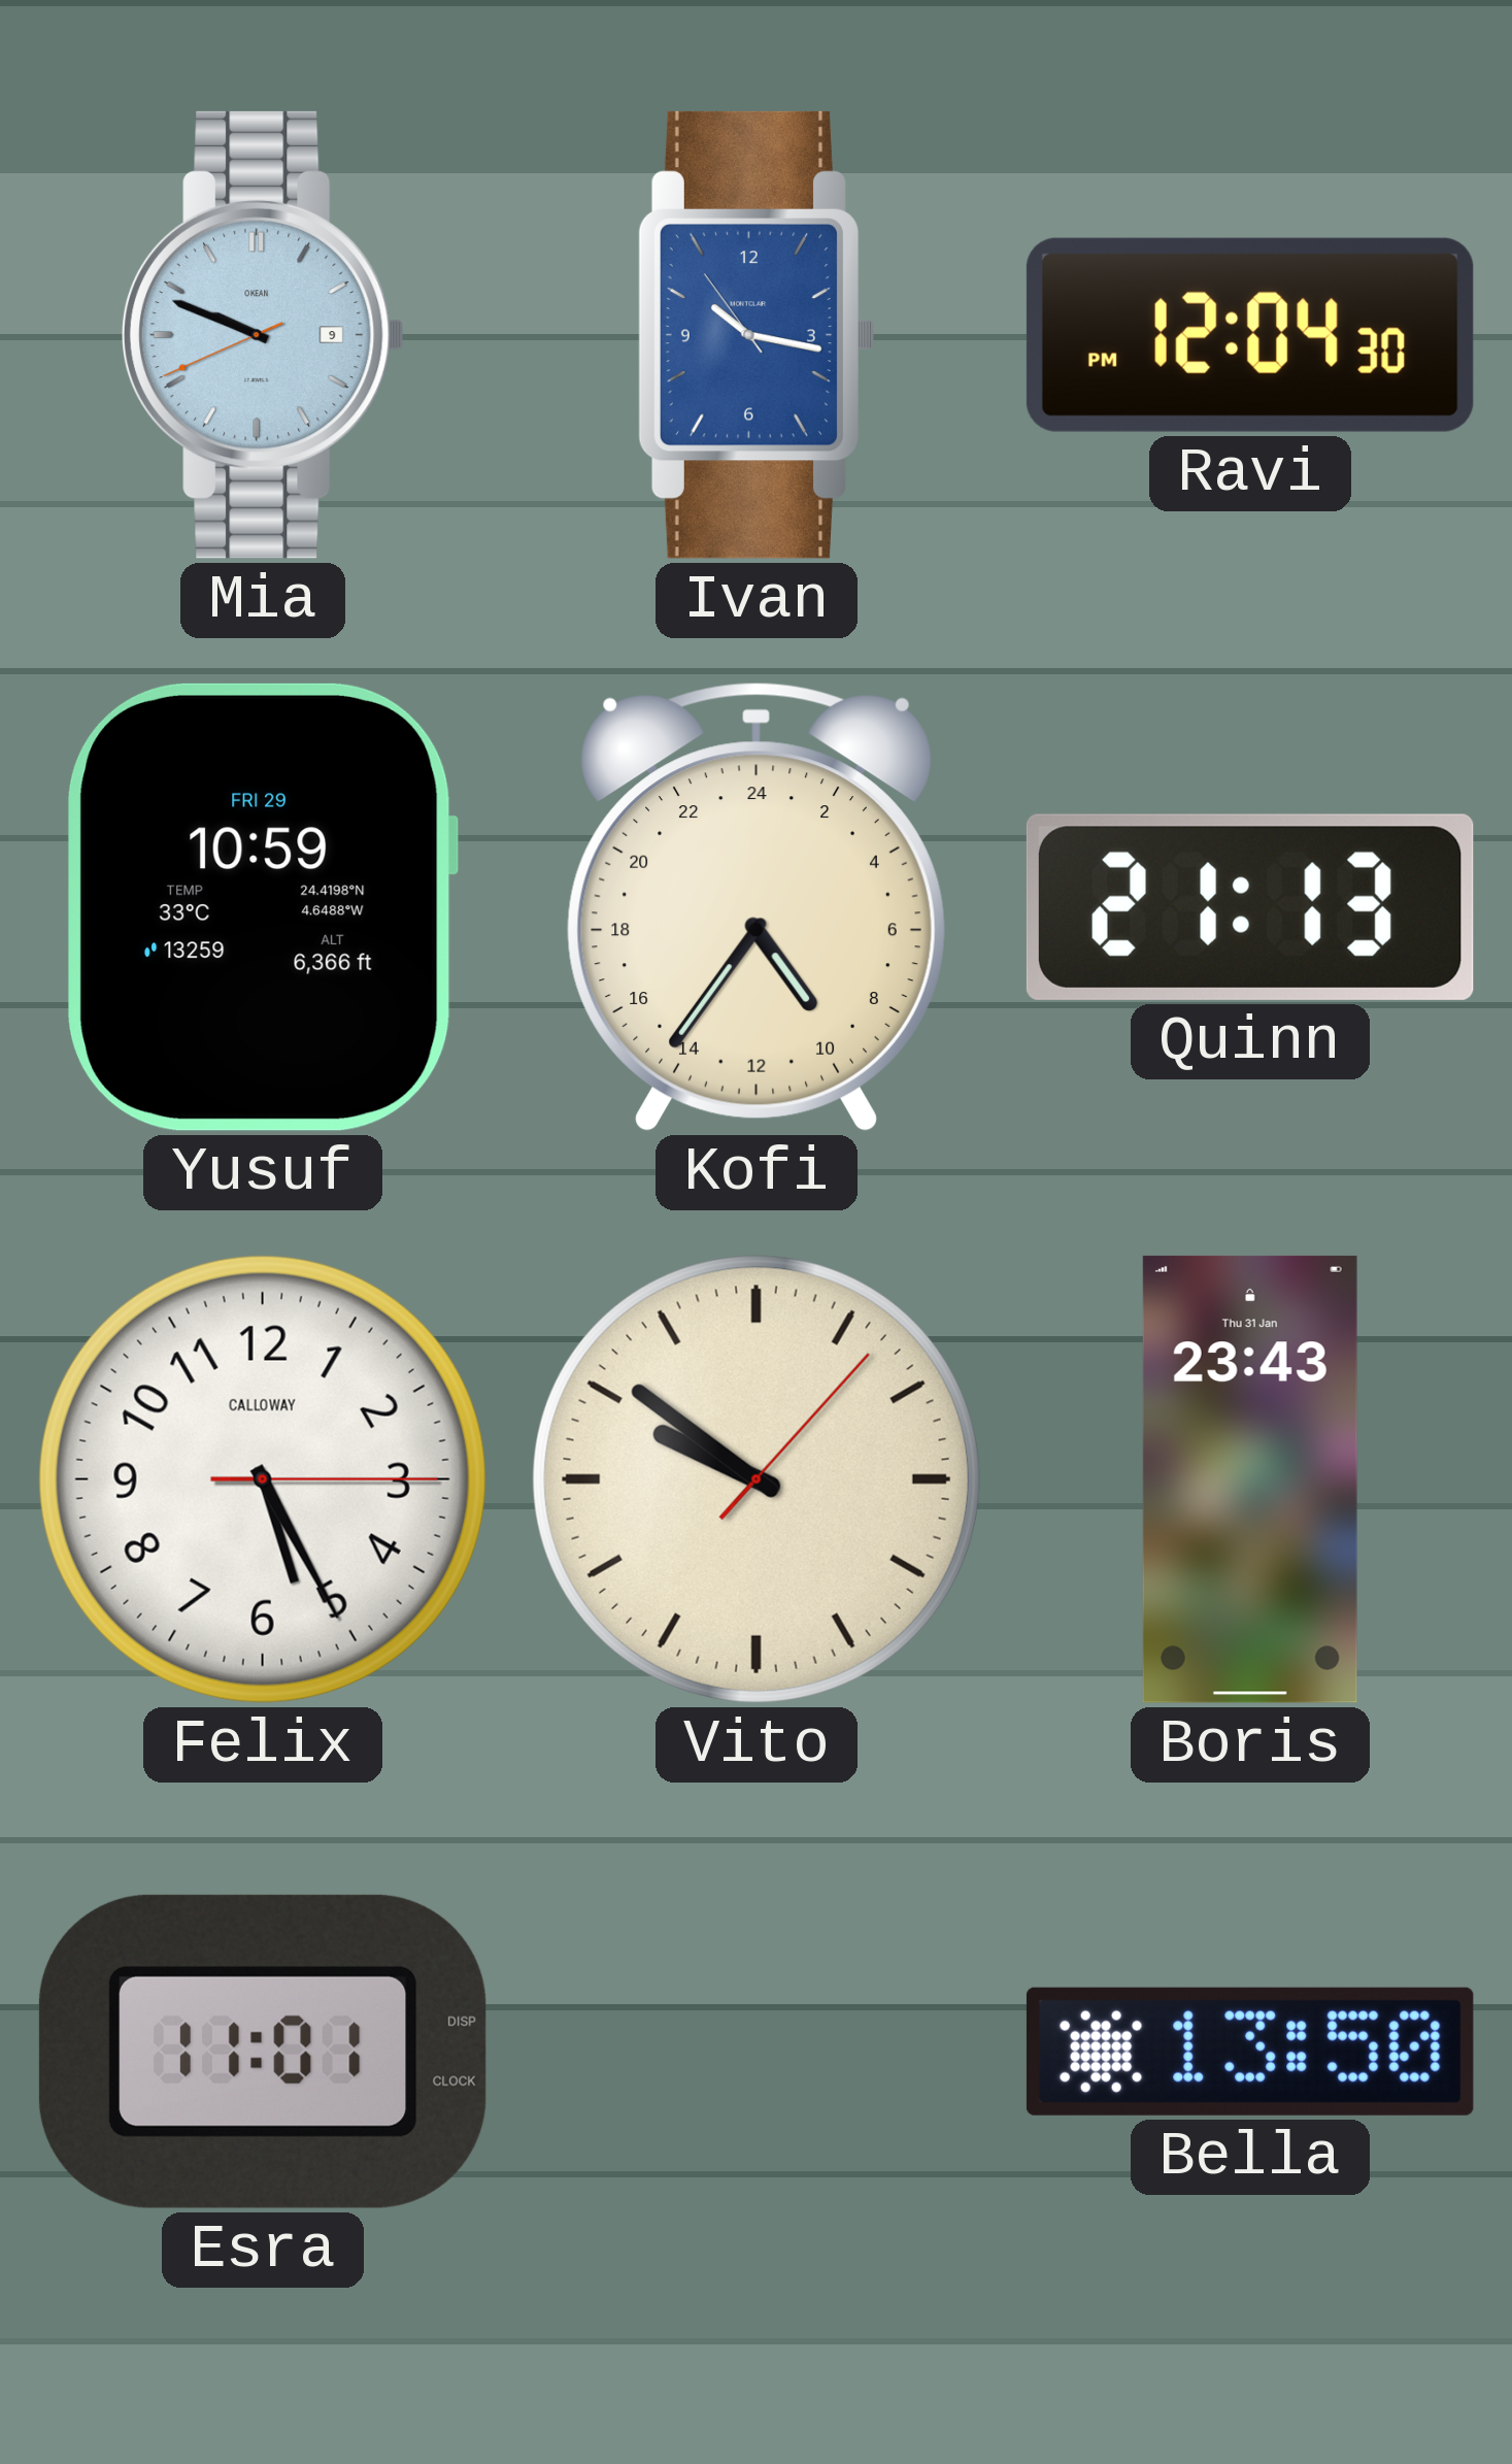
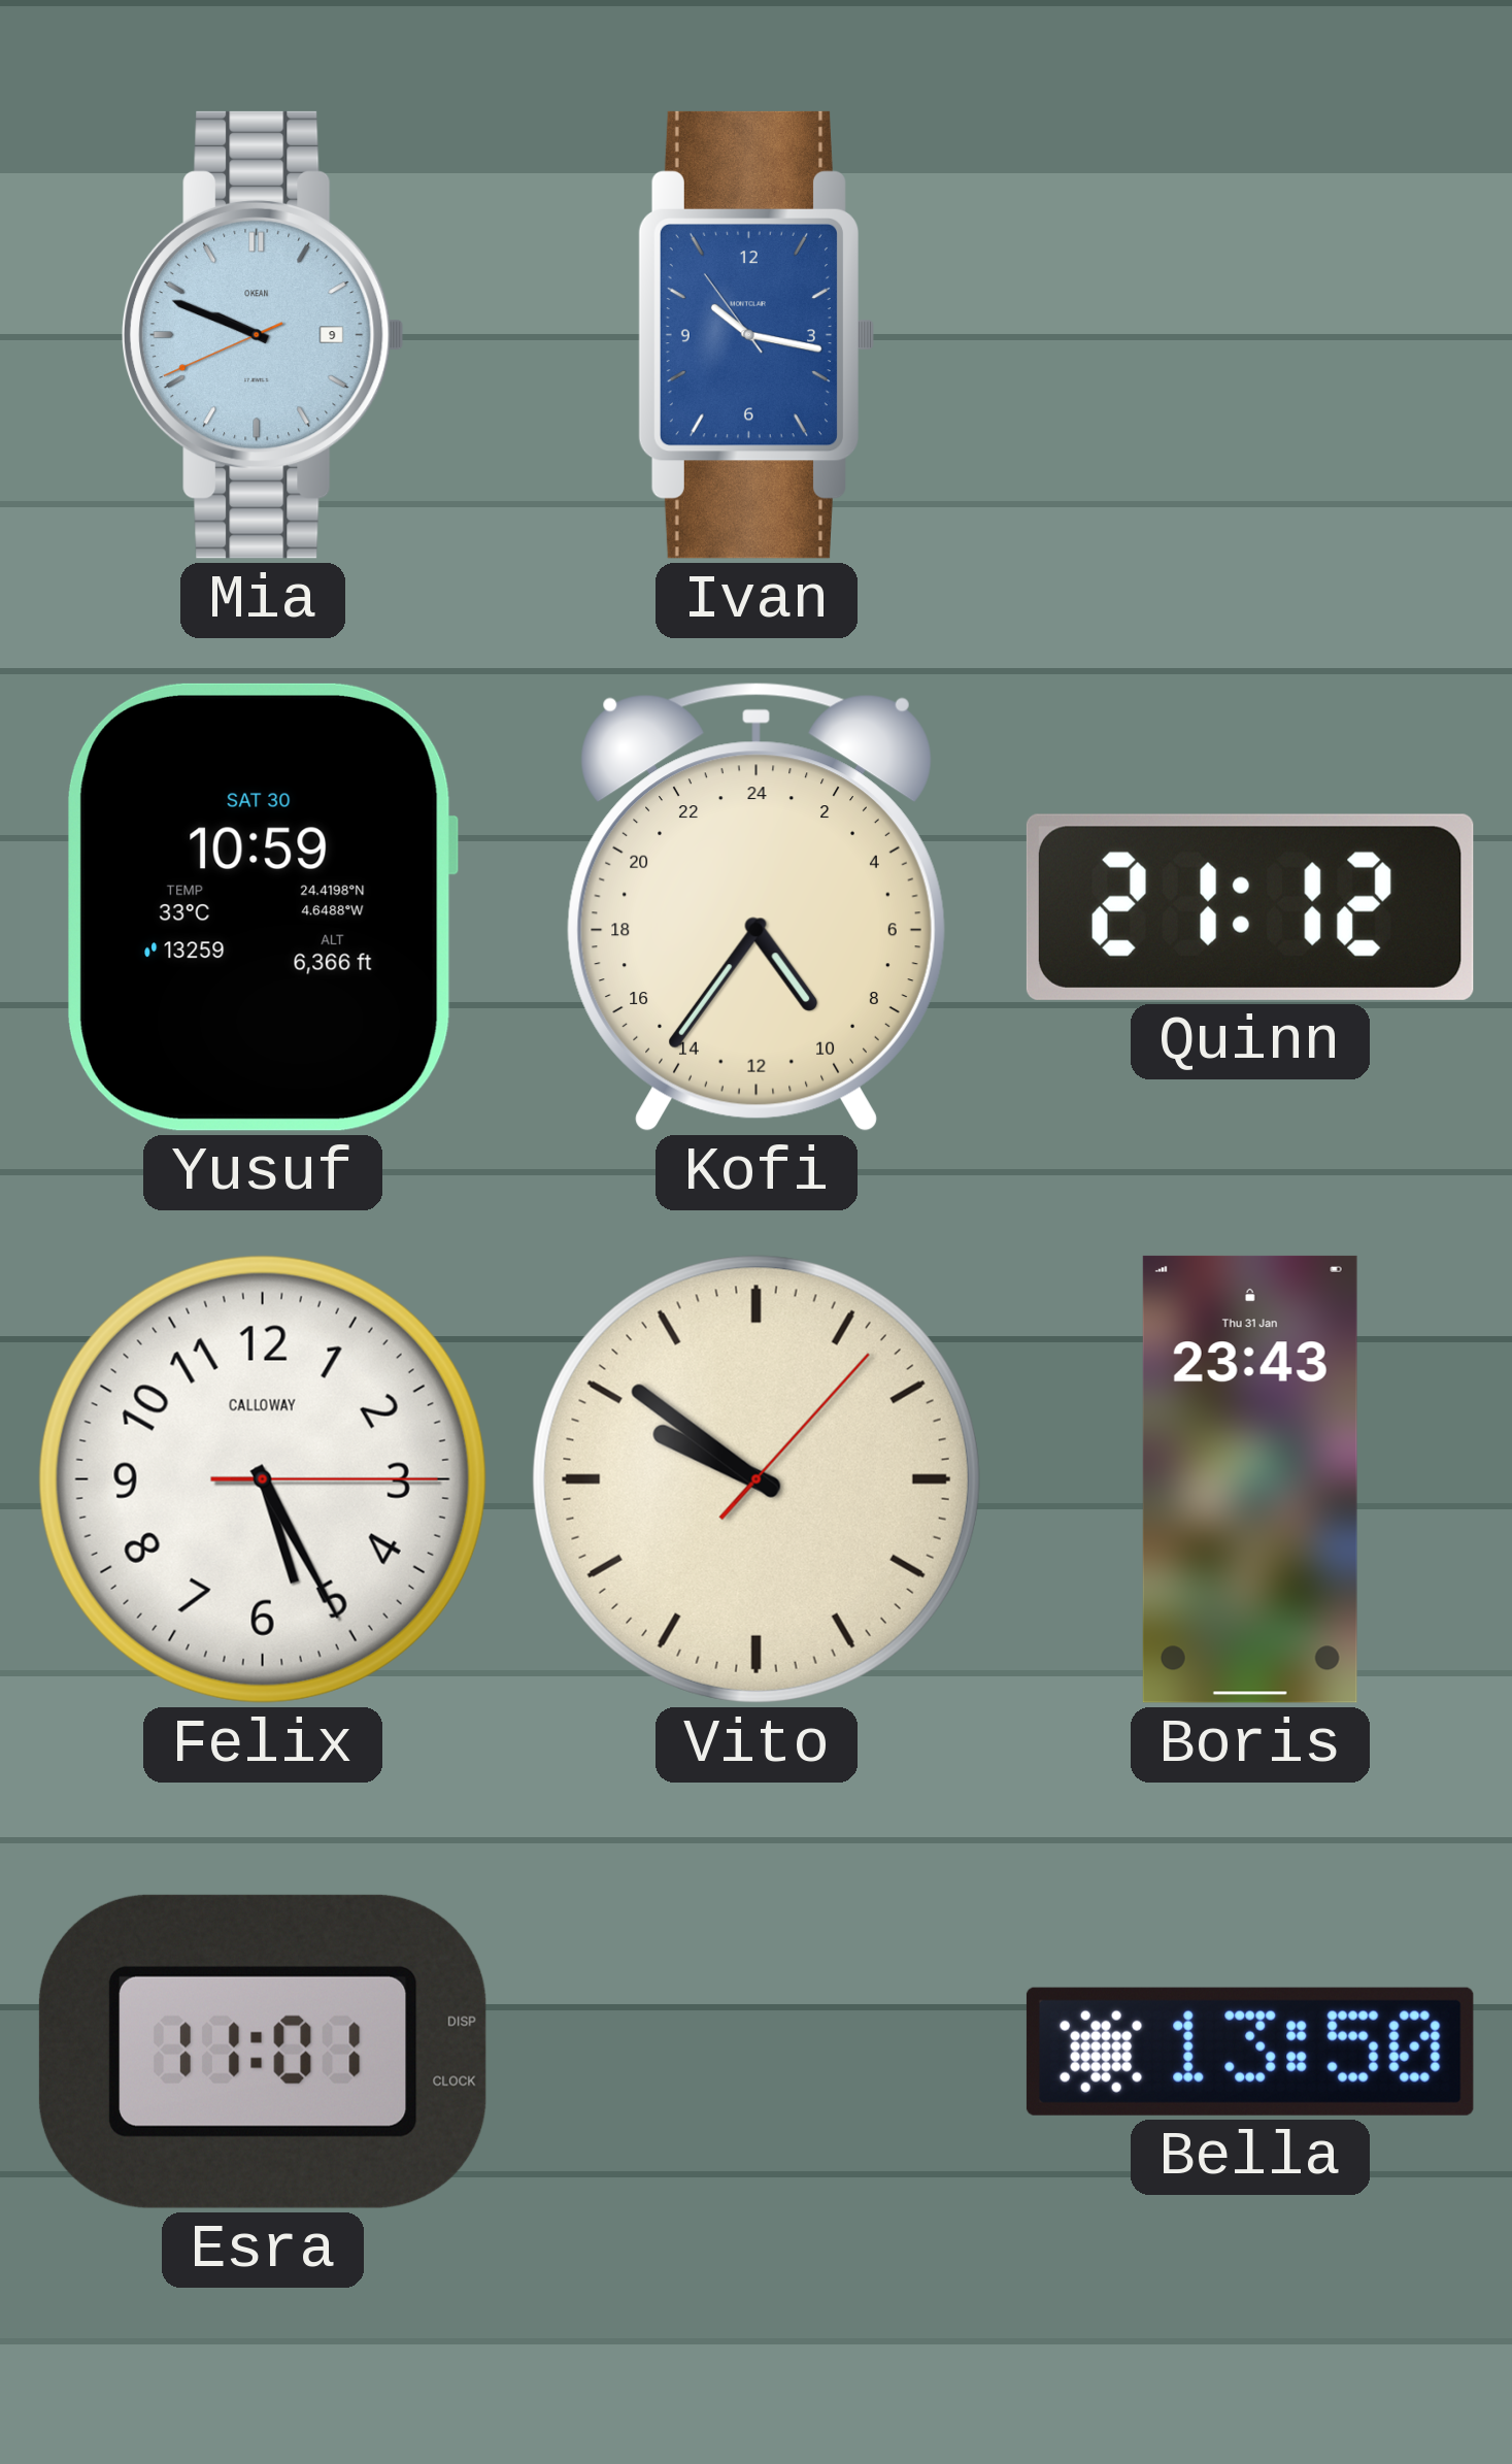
Ravi: 12:04 -> none (1250, 335)
Yusuf date: FRI 29 -> SAT 30 (263, 907)
Quinn: 21:13 -> 21:12 (1250, 907)
